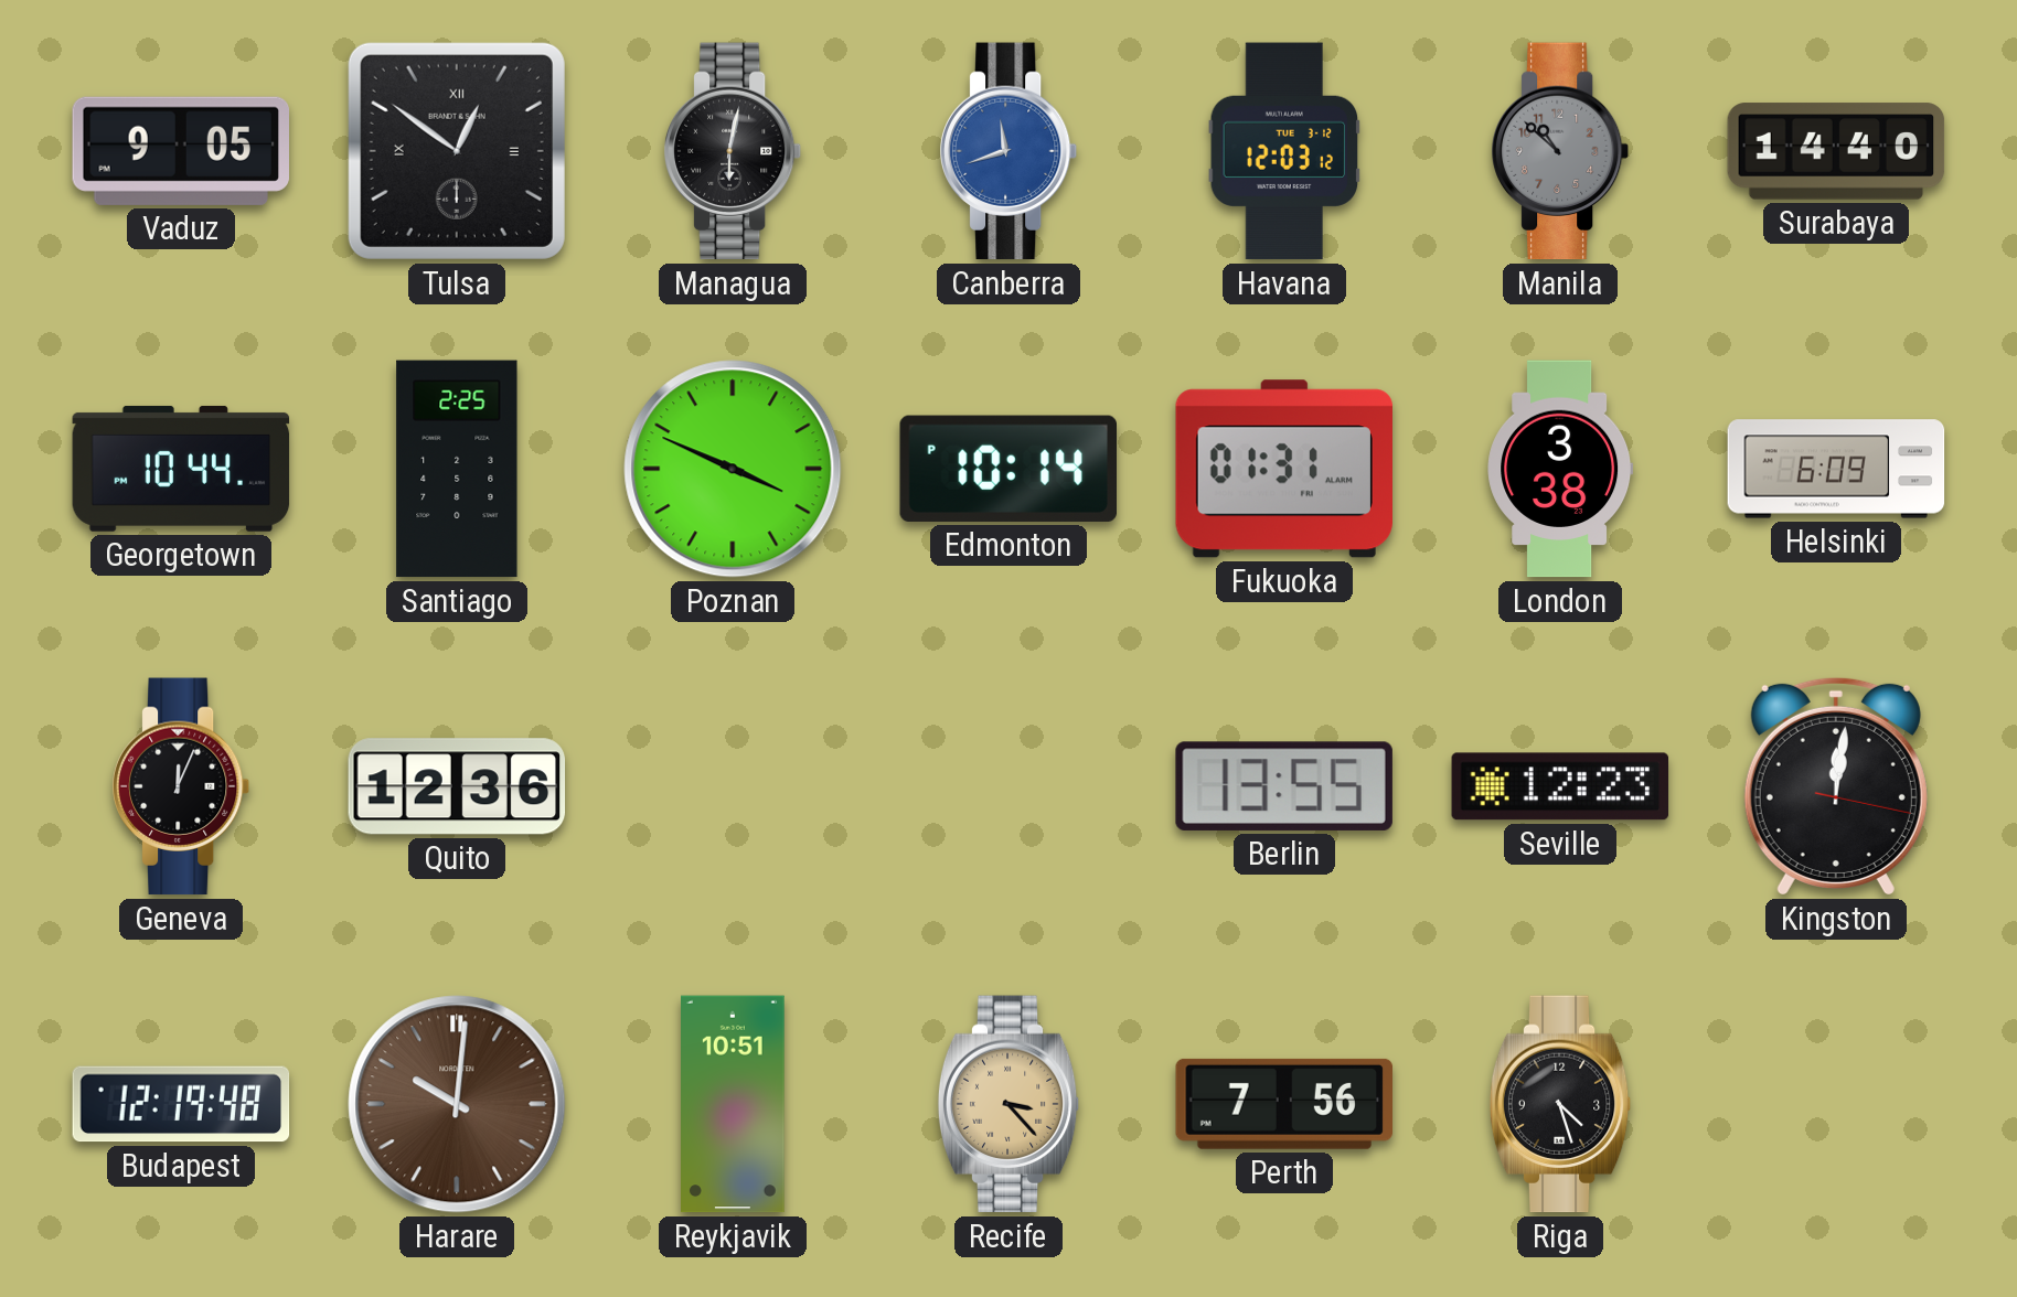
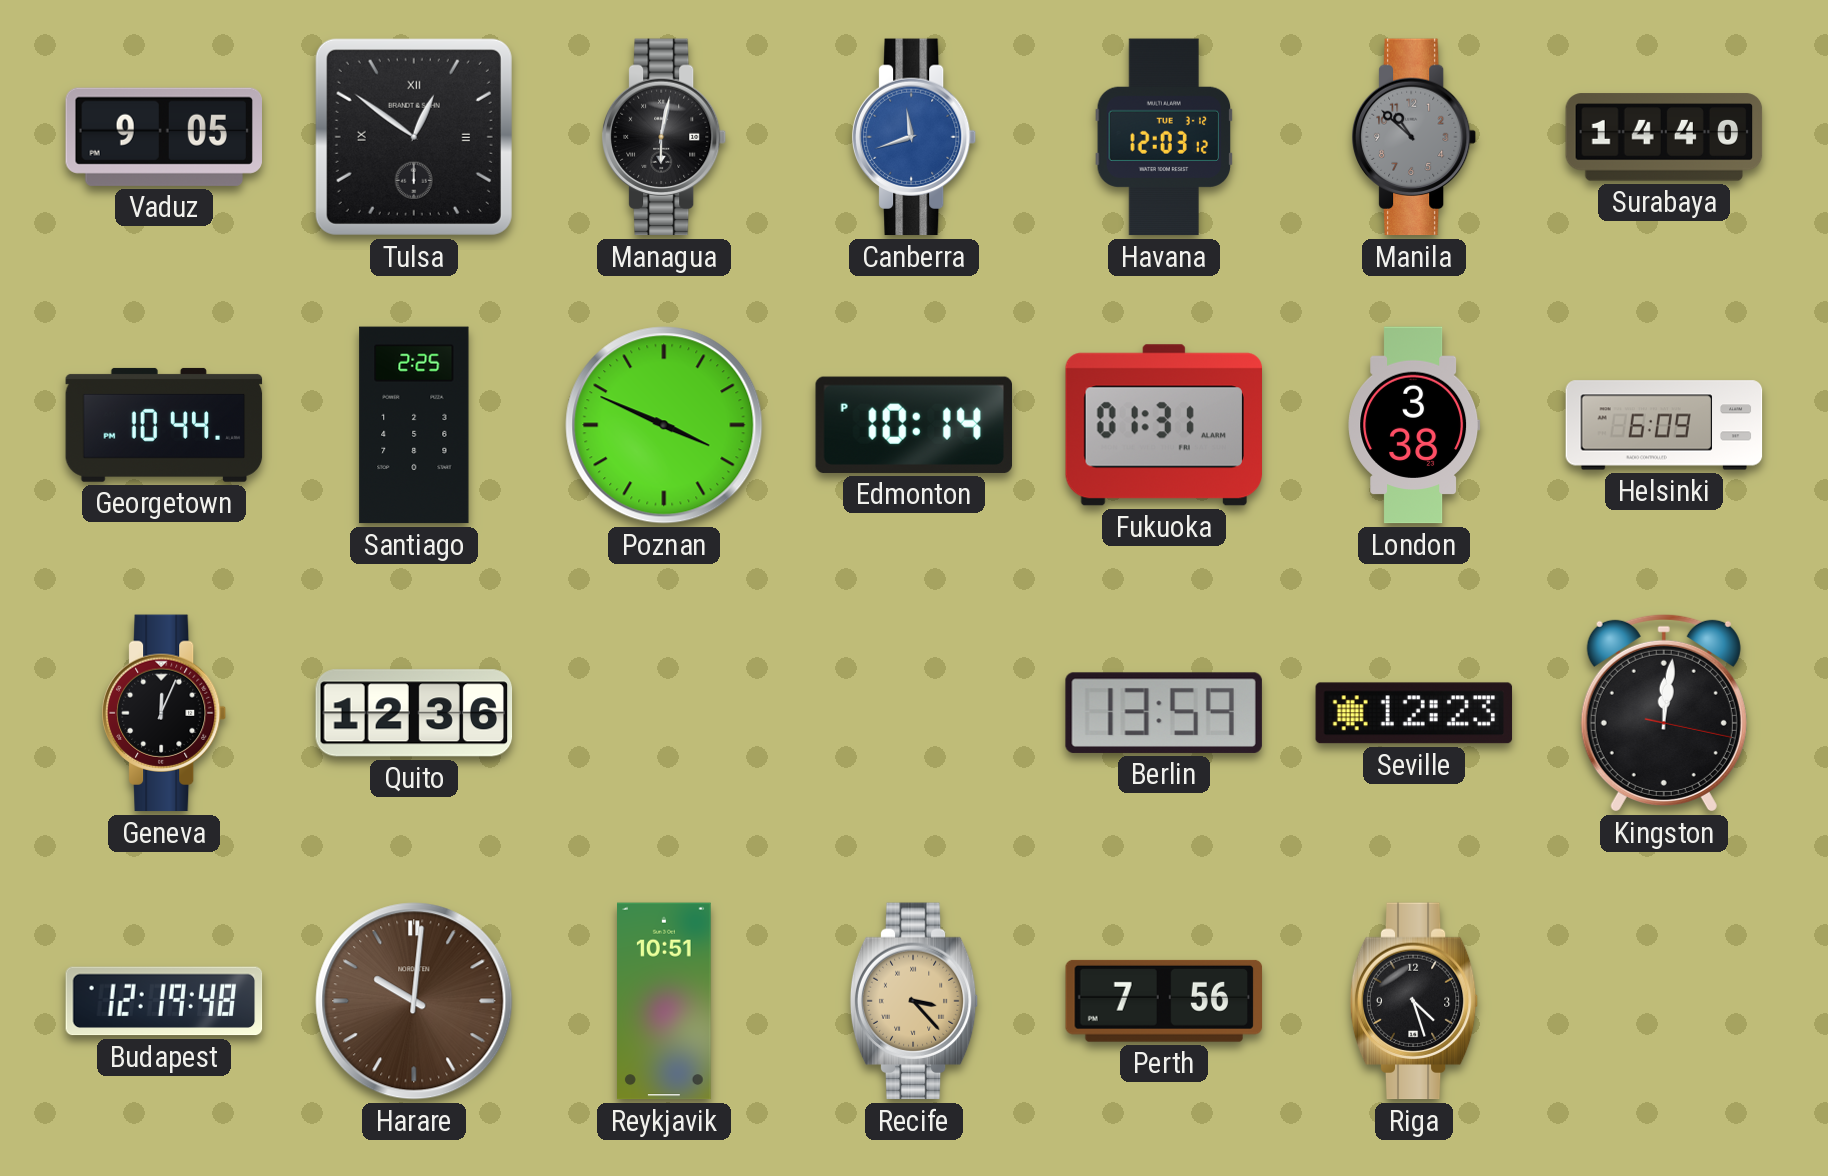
Berlin: 13:55 -> 13:59 (1164, 713)
